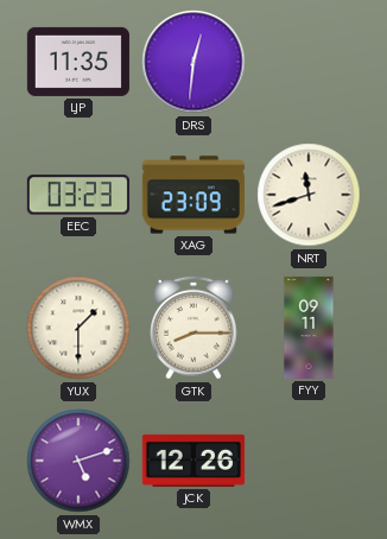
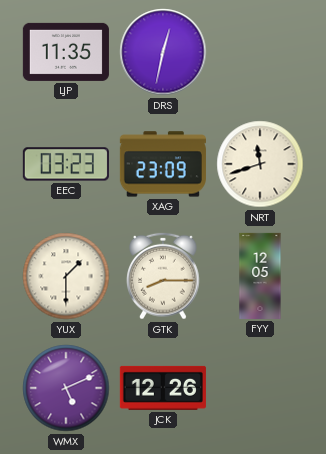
DRS: 12:31 -> 12:32 (163, 52)
FYY: 09:11 -> 12:05 (260, 276)
WMX: 5:12 -> 5:11 (66, 388)
